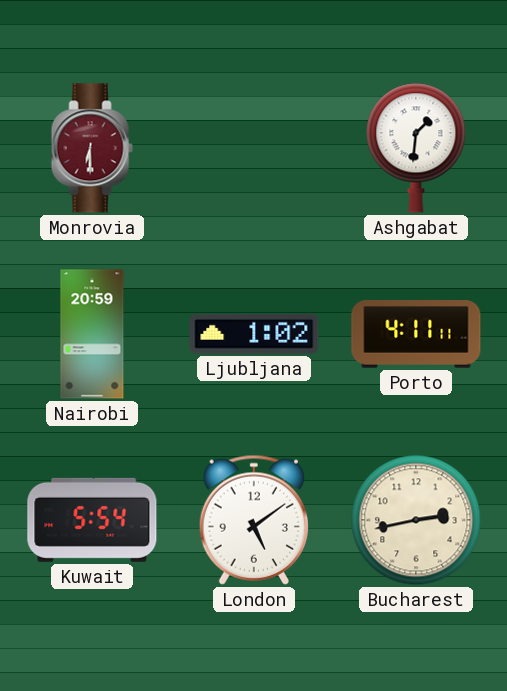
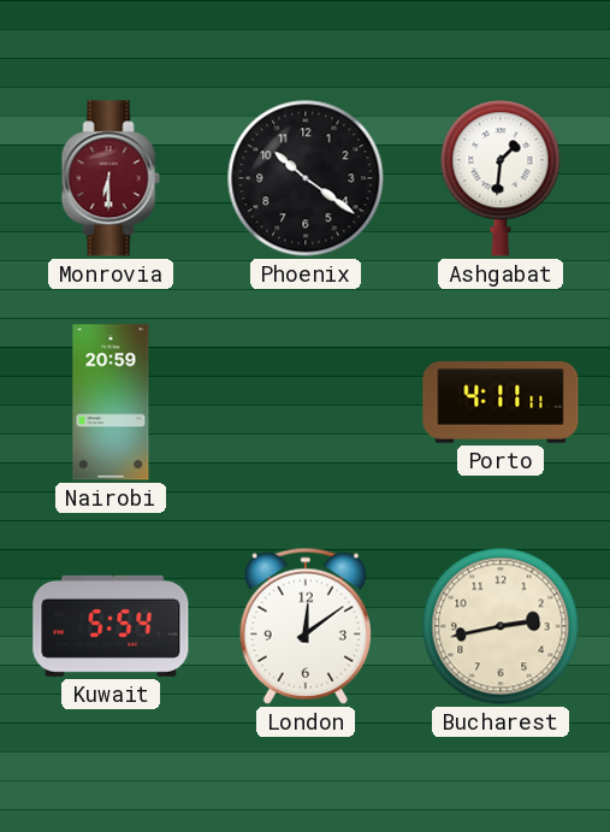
Phoenix: none -> 10:21 (306, 178)
Ljubljana: 1:02 -> none (254, 334)
London: 5:09 -> 12:09 (306, 626)
